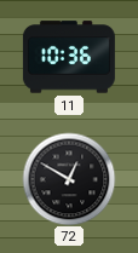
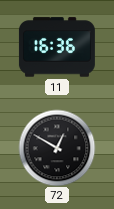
11: 10:36 -> 16:36 (57, 47)
